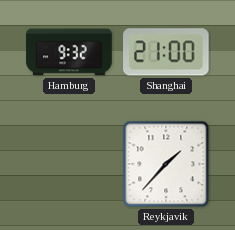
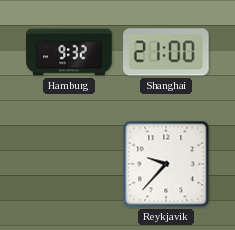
Reykjavik: 1:37 -> 9:37 (166, 164)
